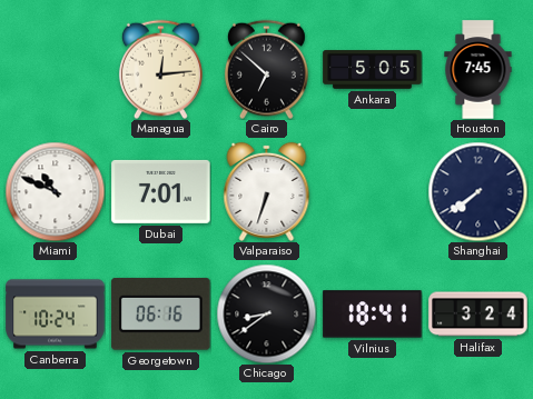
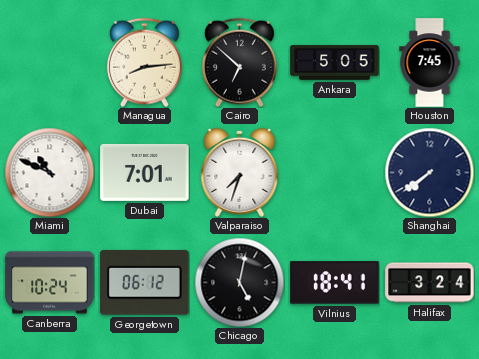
Managua: 12:14 -> 8:14 (144, 62)
Valparaiso: 6:33 -> 7:33 (240, 172)
Georgetown: 06:16 -> 06:12 (145, 282)
Chicago: 8:39 -> 5:02 (239, 282)
